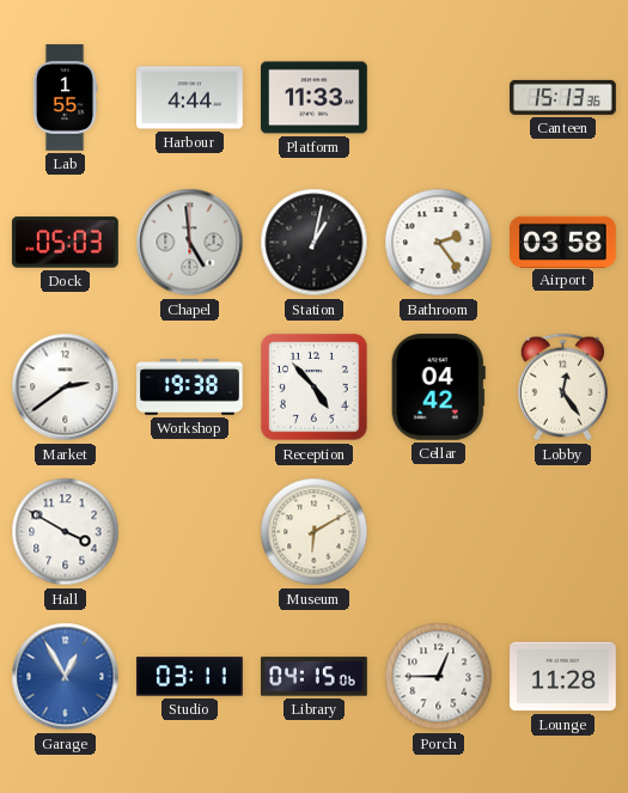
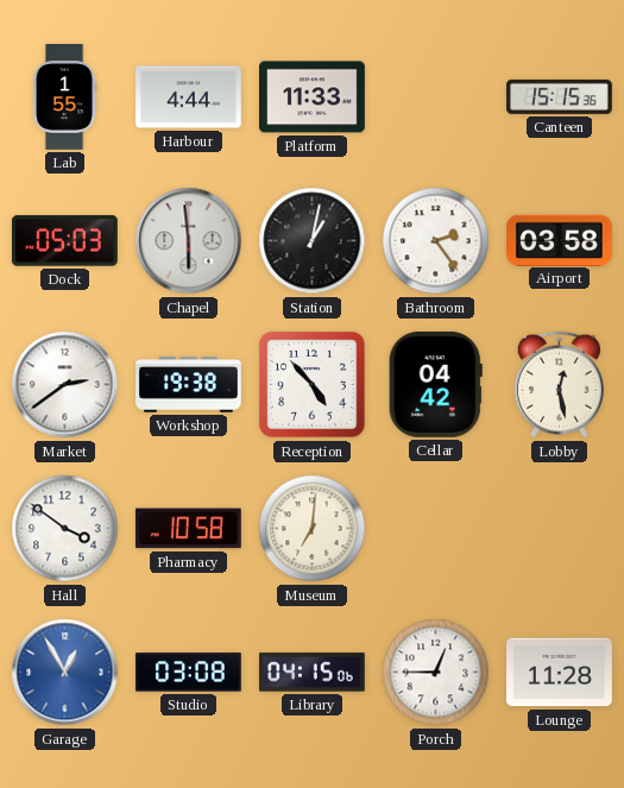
Canteen: 15:13 -> 15:15 (560, 96)
Chapel: 4:59 -> 5:59 (189, 241)
Lobby: 12:24 -> 12:28 (559, 385)
Hall: 3:50 -> 3:51 (65, 529)
Pharmacy: none -> 10:58 (188, 529)
Museum: 6:10 -> 7:01 (313, 529)
Studio: 03:11 -> 03:08 (189, 673)
